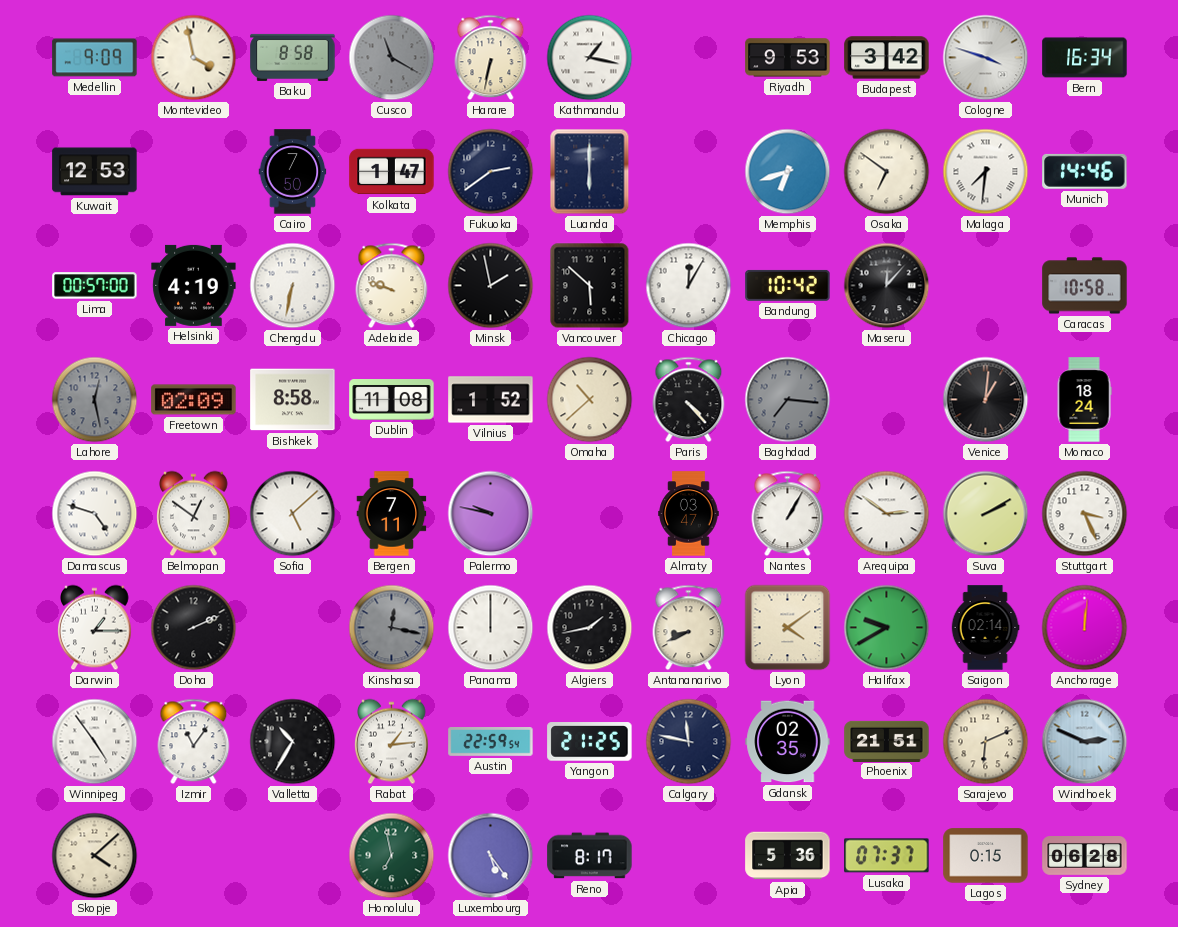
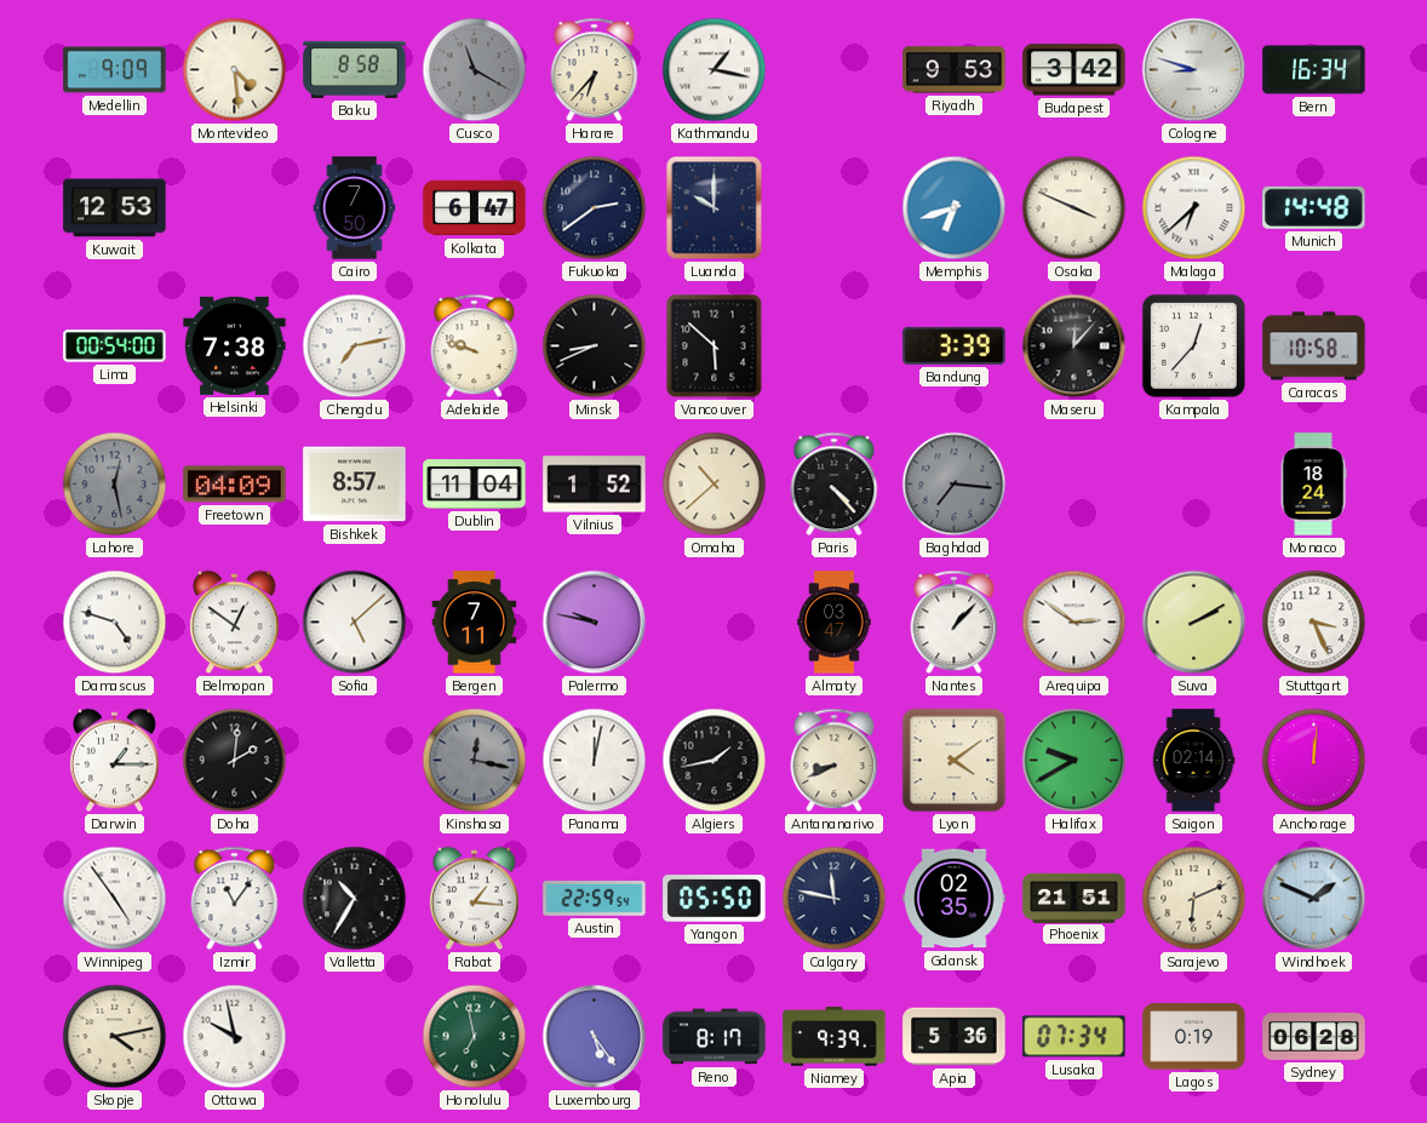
Montevideo: 3:58 -> 4:29 (235, 70)
Harare: 6:32 -> 6:37 (595, 70)
Cologne: 3:48 -> 8:48 (1194, 70)
Kolkata: 1:47 -> 6:47 (475, 208)
Luanda: 6:00 -> 10:00 (715, 208)
Osaka: 6:51 -> 3:49 (1074, 208)
Malaga: 7:31 -> 6:38 (1194, 208)
Munich: 14:46 -> 14:48 (1314, 207)
Lima: 00:57 -> 00:54 (115, 346)
Helsinki: 4:19 -> 7:38 (235, 345)
Chengdu: 6:32 -> 7:13 (355, 346)
Minsk: 1:58 -> 8:41 (595, 346)
Chicago: 12:05 -> none (689, 286)
Bandung: 10:42 -> 3:39 (955, 345)
Kampala: none -> 12:37 (1193, 345)
Freetown: 02:09 -> 04:09 (235, 485)
Bishkek: 8:58 -> 8:57 (355, 485)
Dublin: 11:08 -> 11:04 (475, 485)
Venice: 1:01 -> none (986, 400)
Nantes: 1:05 -> 1:07 (955, 623)
Doha: 2:11 -> 2:01 (235, 761)
Panama: 12:00 -> 12:02 (595, 761)
Rabat: 1:14 -> 1:16 (475, 899)
Yangon: 21:25 -> 05:50 (715, 899)
Windhoek: 2:49 -> 1:49 (1314, 899)
Skopje: 4:08 -> 4:13 (115, 1037)
Ottawa: none -> 9:58 (235, 1037)
Niamey: none -> 9:39 (835, 1037)
Lusaka: 07:37 -> 07:34 (1074, 1037)
Lagos: 0:15 -> 0:19 (1194, 1037)
